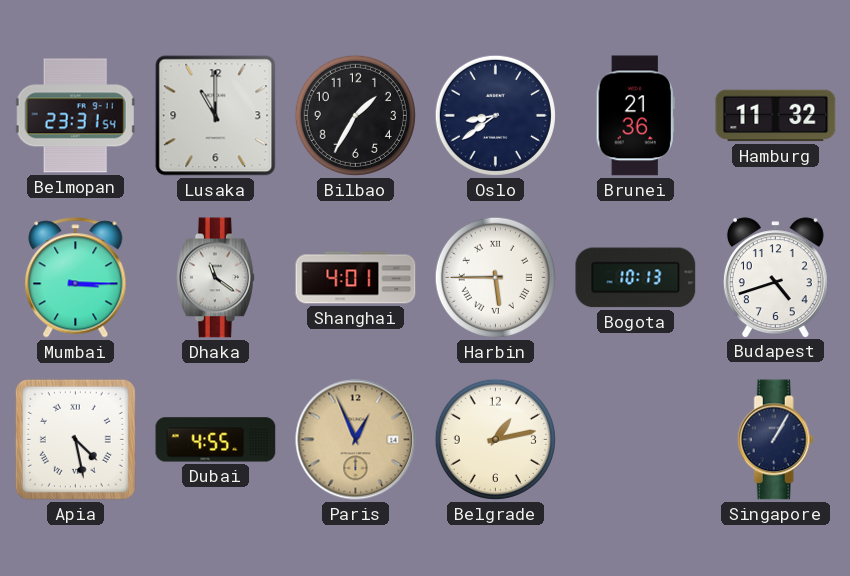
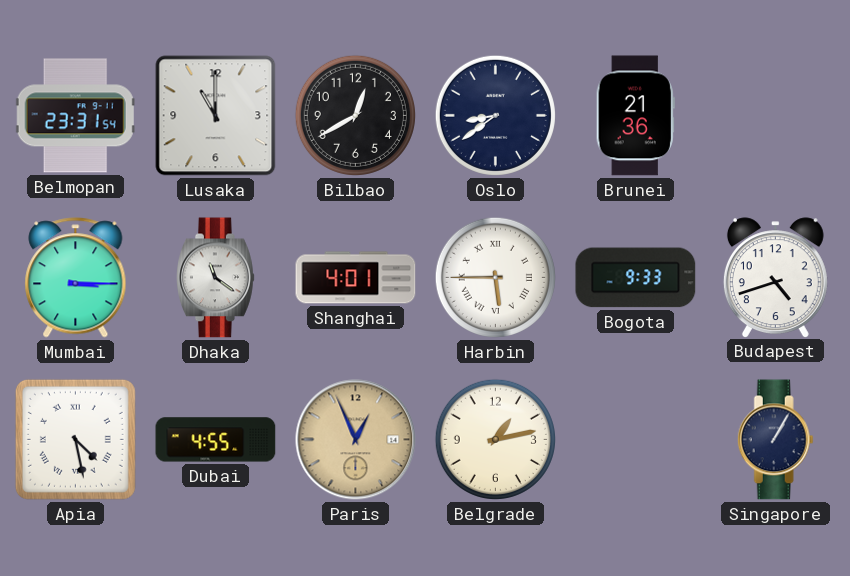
Bilbao: 1:35 -> 12:40 (355, 115)
Hamburg: 11:32 -> none (776, 116)
Bogota: 10:13 -> 9:33 (636, 278)
